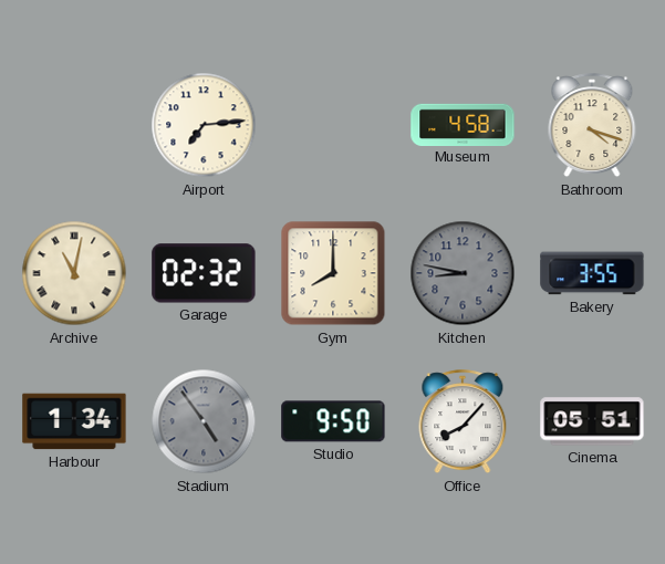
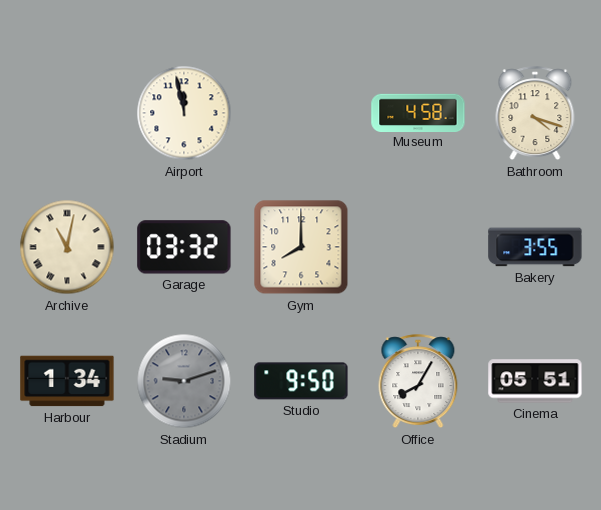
Airport: 7:14 -> 11:58 (184, 113)
Garage: 02:32 -> 03:32 (184, 247)
Kitchen: 8:47 -> none (463, 273)
Stadium: 4:54 -> 9:12 (184, 381)
Office: 8:07 -> 8:05 (418, 382)
